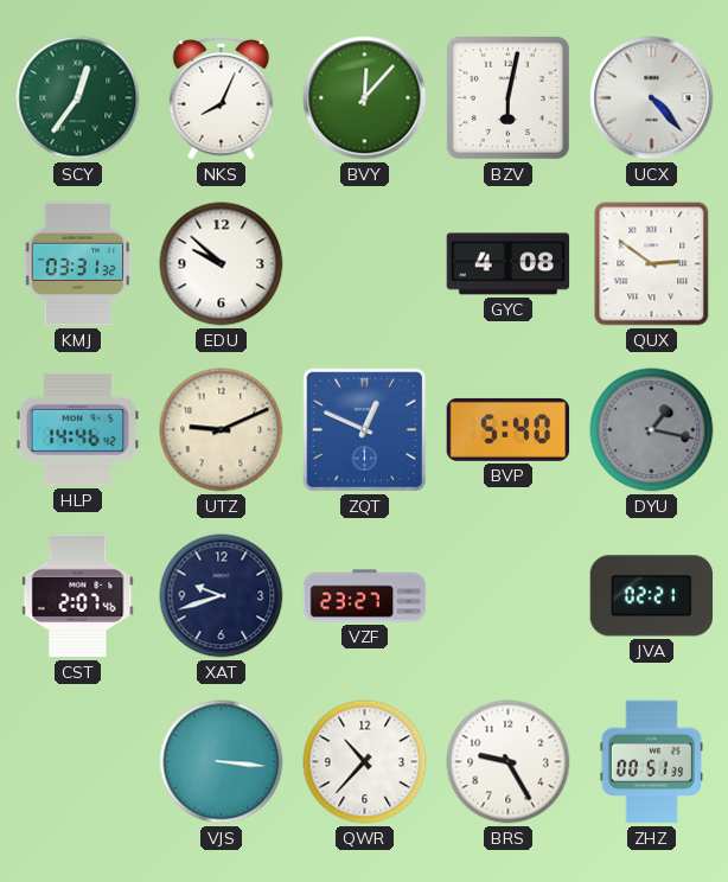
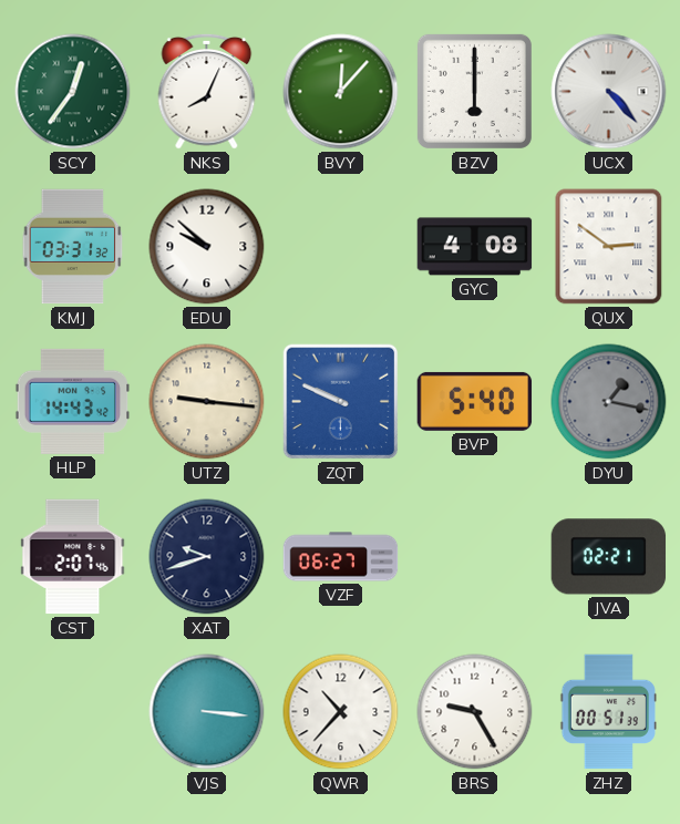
BZV: 6:02 -> 6:00 (474, 91)
HLP: 14:46 -> 14:43 (73, 401)
UTZ: 9:11 -> 9:16 (207, 402)
ZQT: 12:49 -> 9:49 (341, 402)
VZF: 23:27 -> 06:27 (341, 557)
